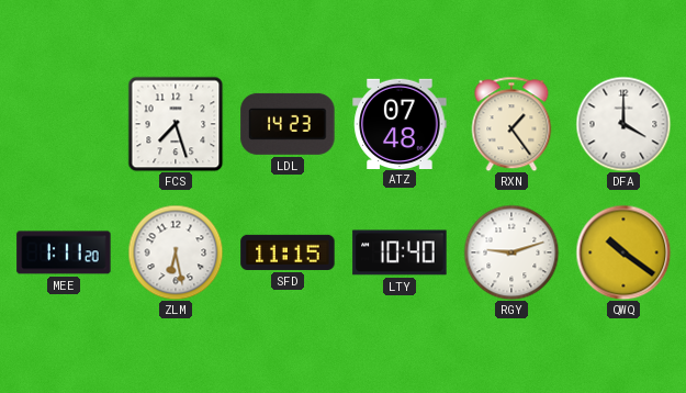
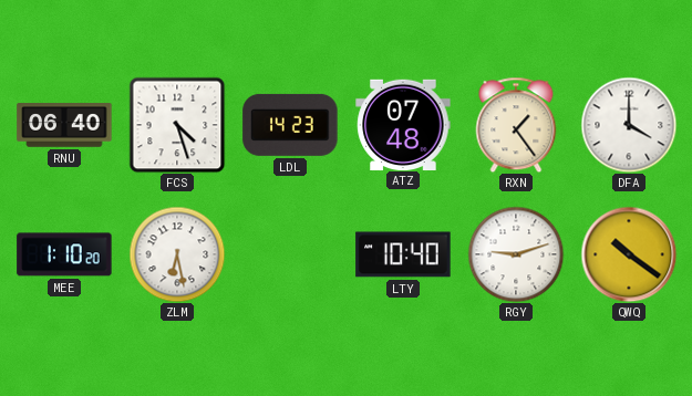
RNU: none -> 06:40 (64, 125)
FCS: 7:27 -> 4:27 (177, 125)
MEE: 1:11 -> 1:10 (64, 254)
SFD: 11:15 -> none (288, 252)
